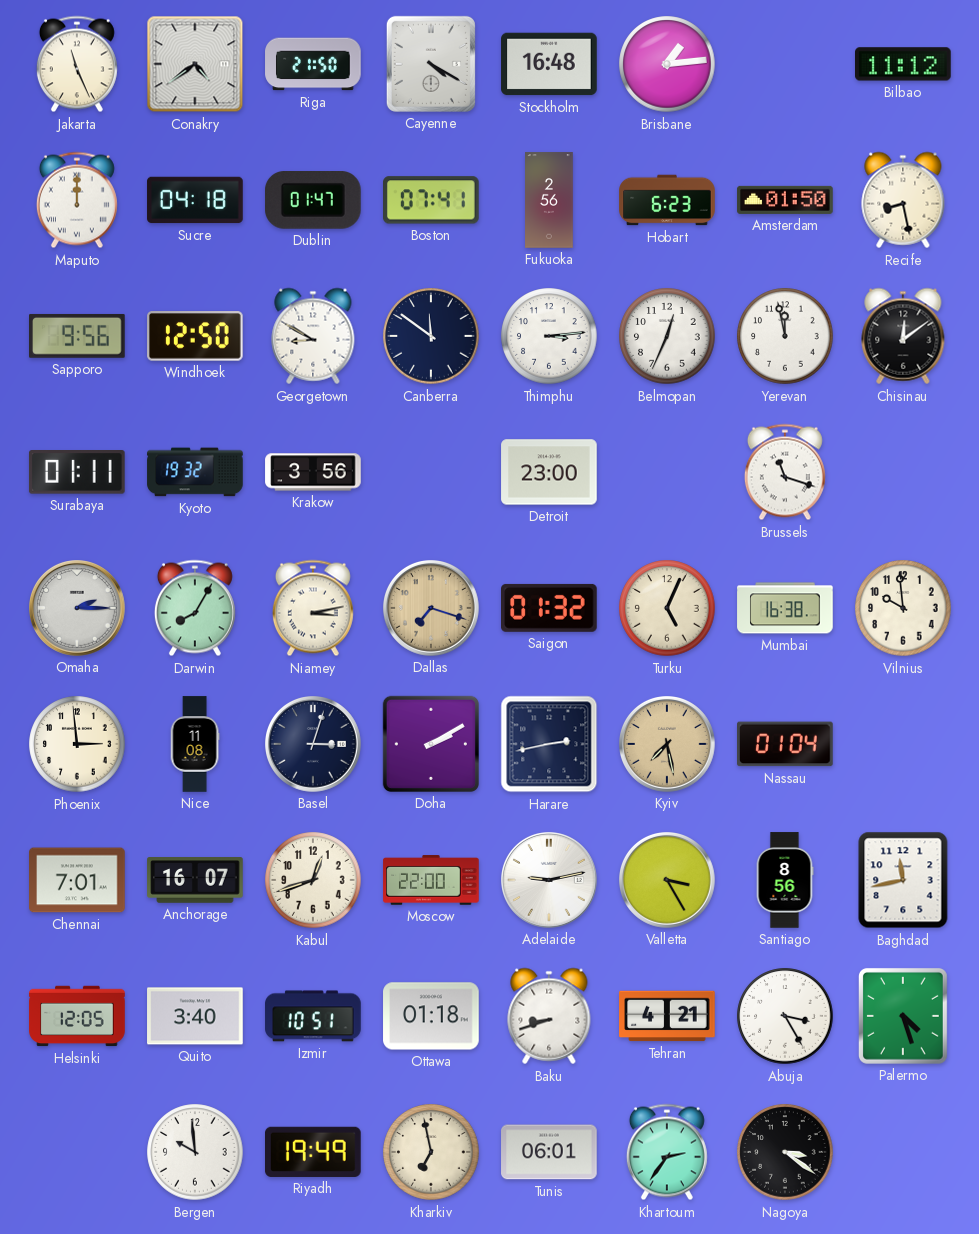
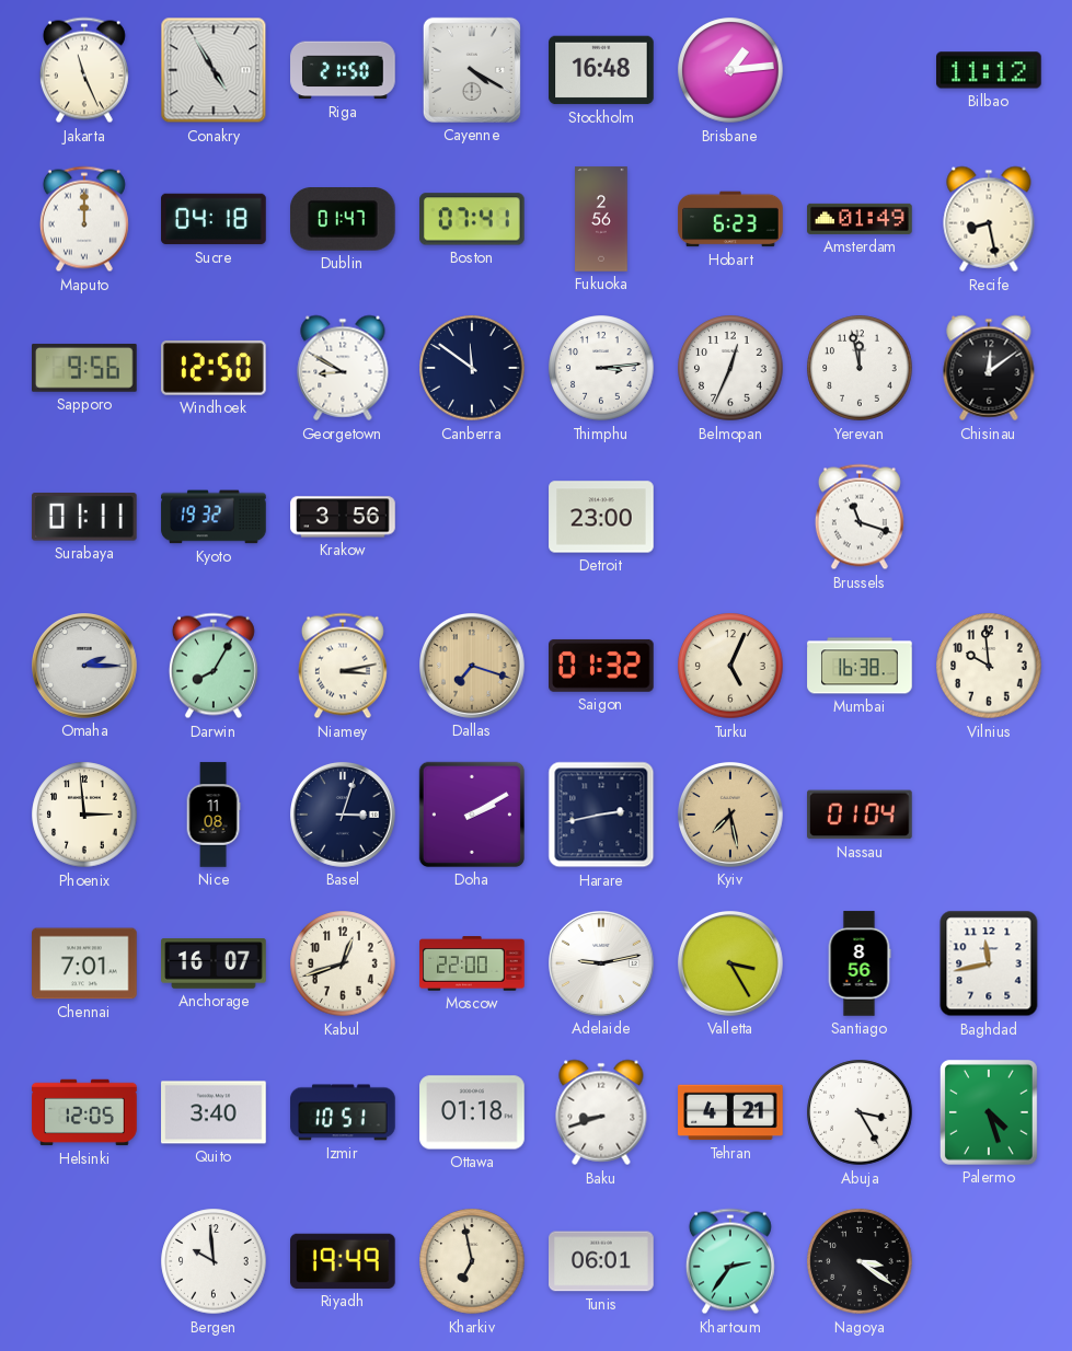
Conakry: 4:39 -> 4:55 (214, 70)
Amsterdam: 01:50 -> 01:49 (860, 219)
